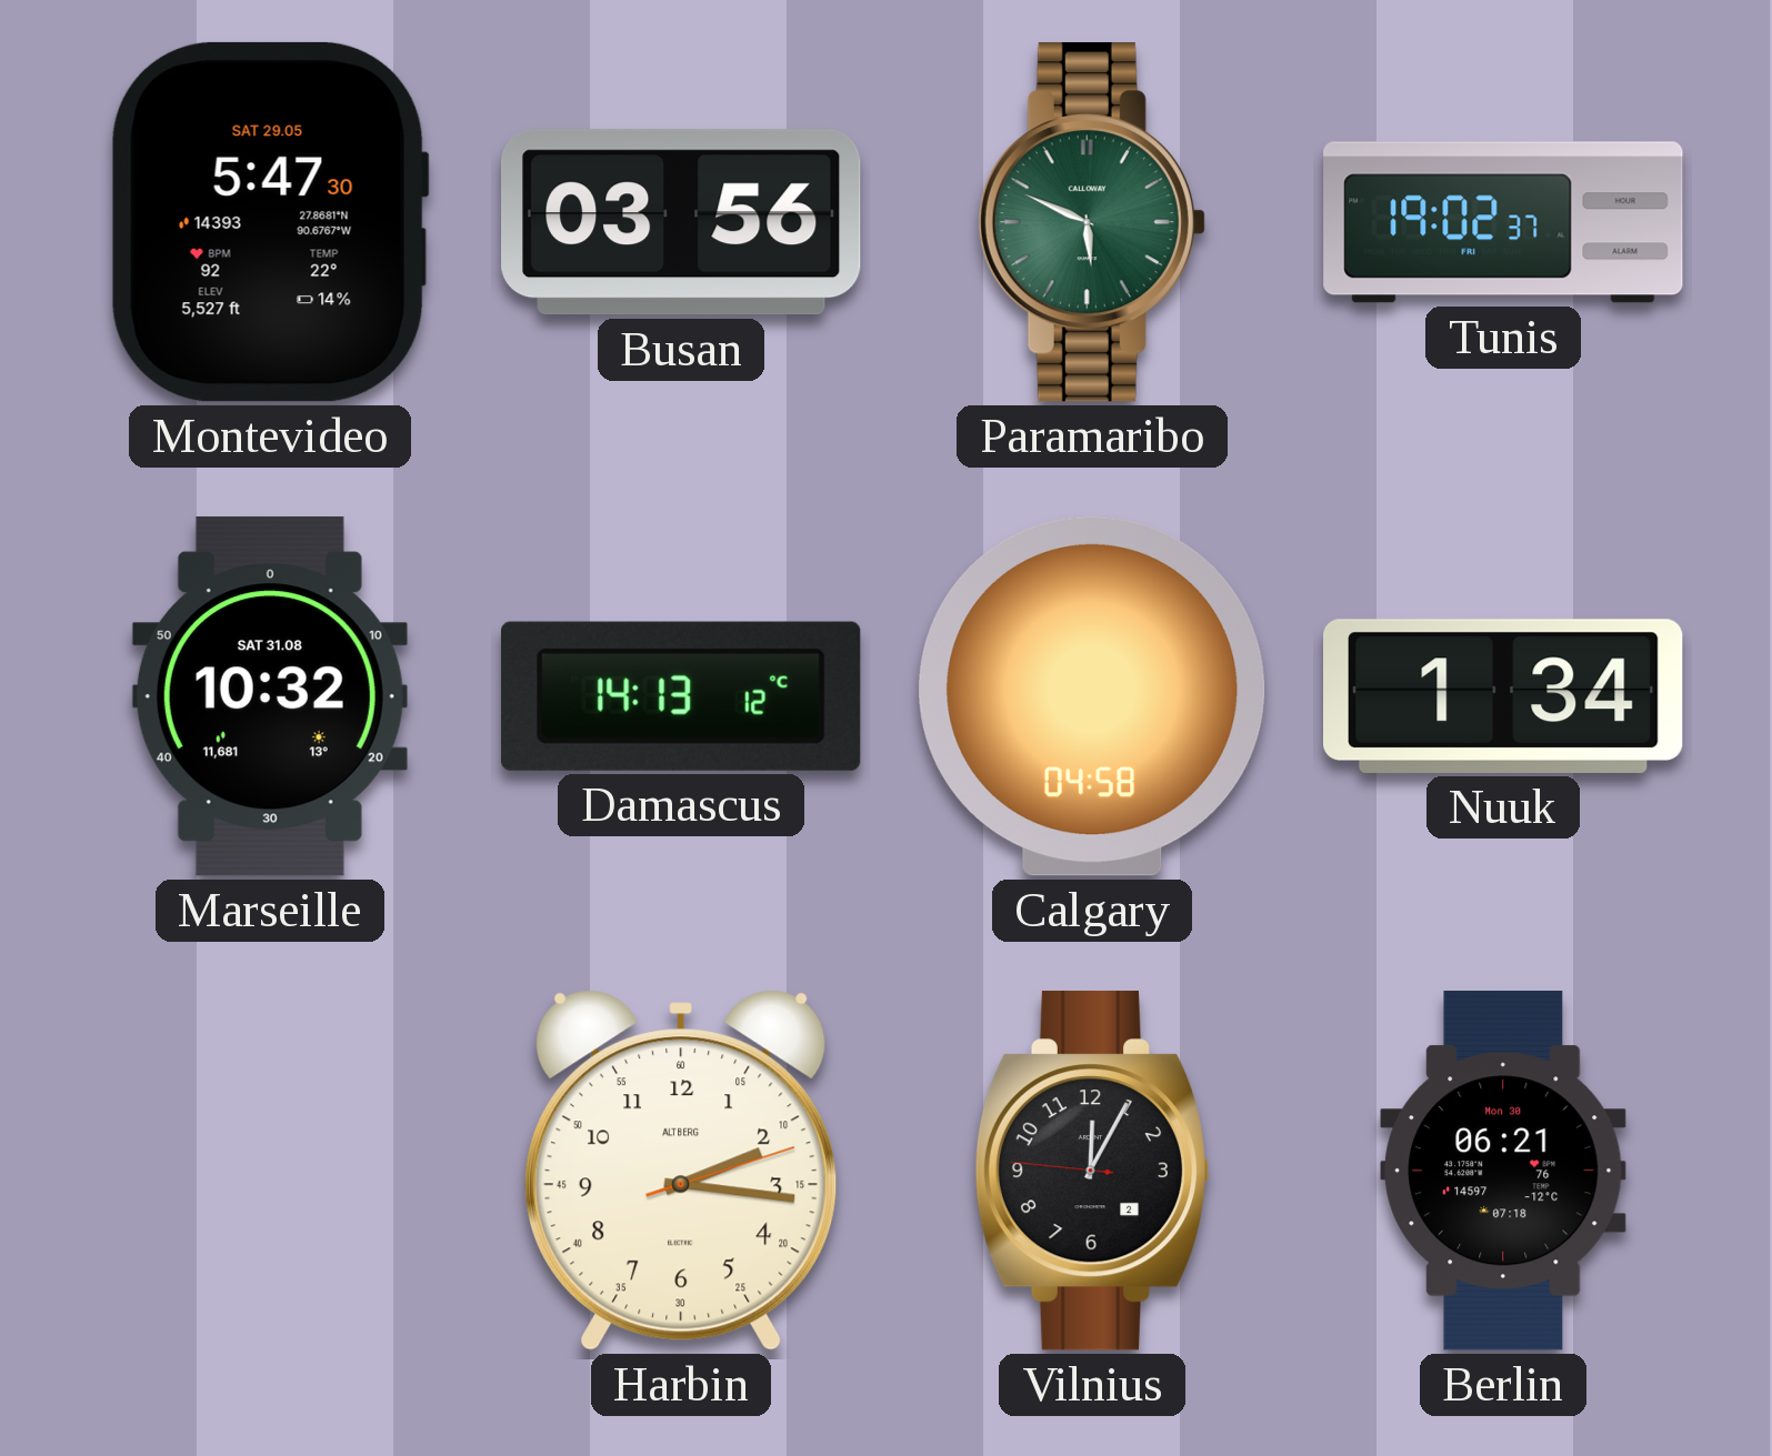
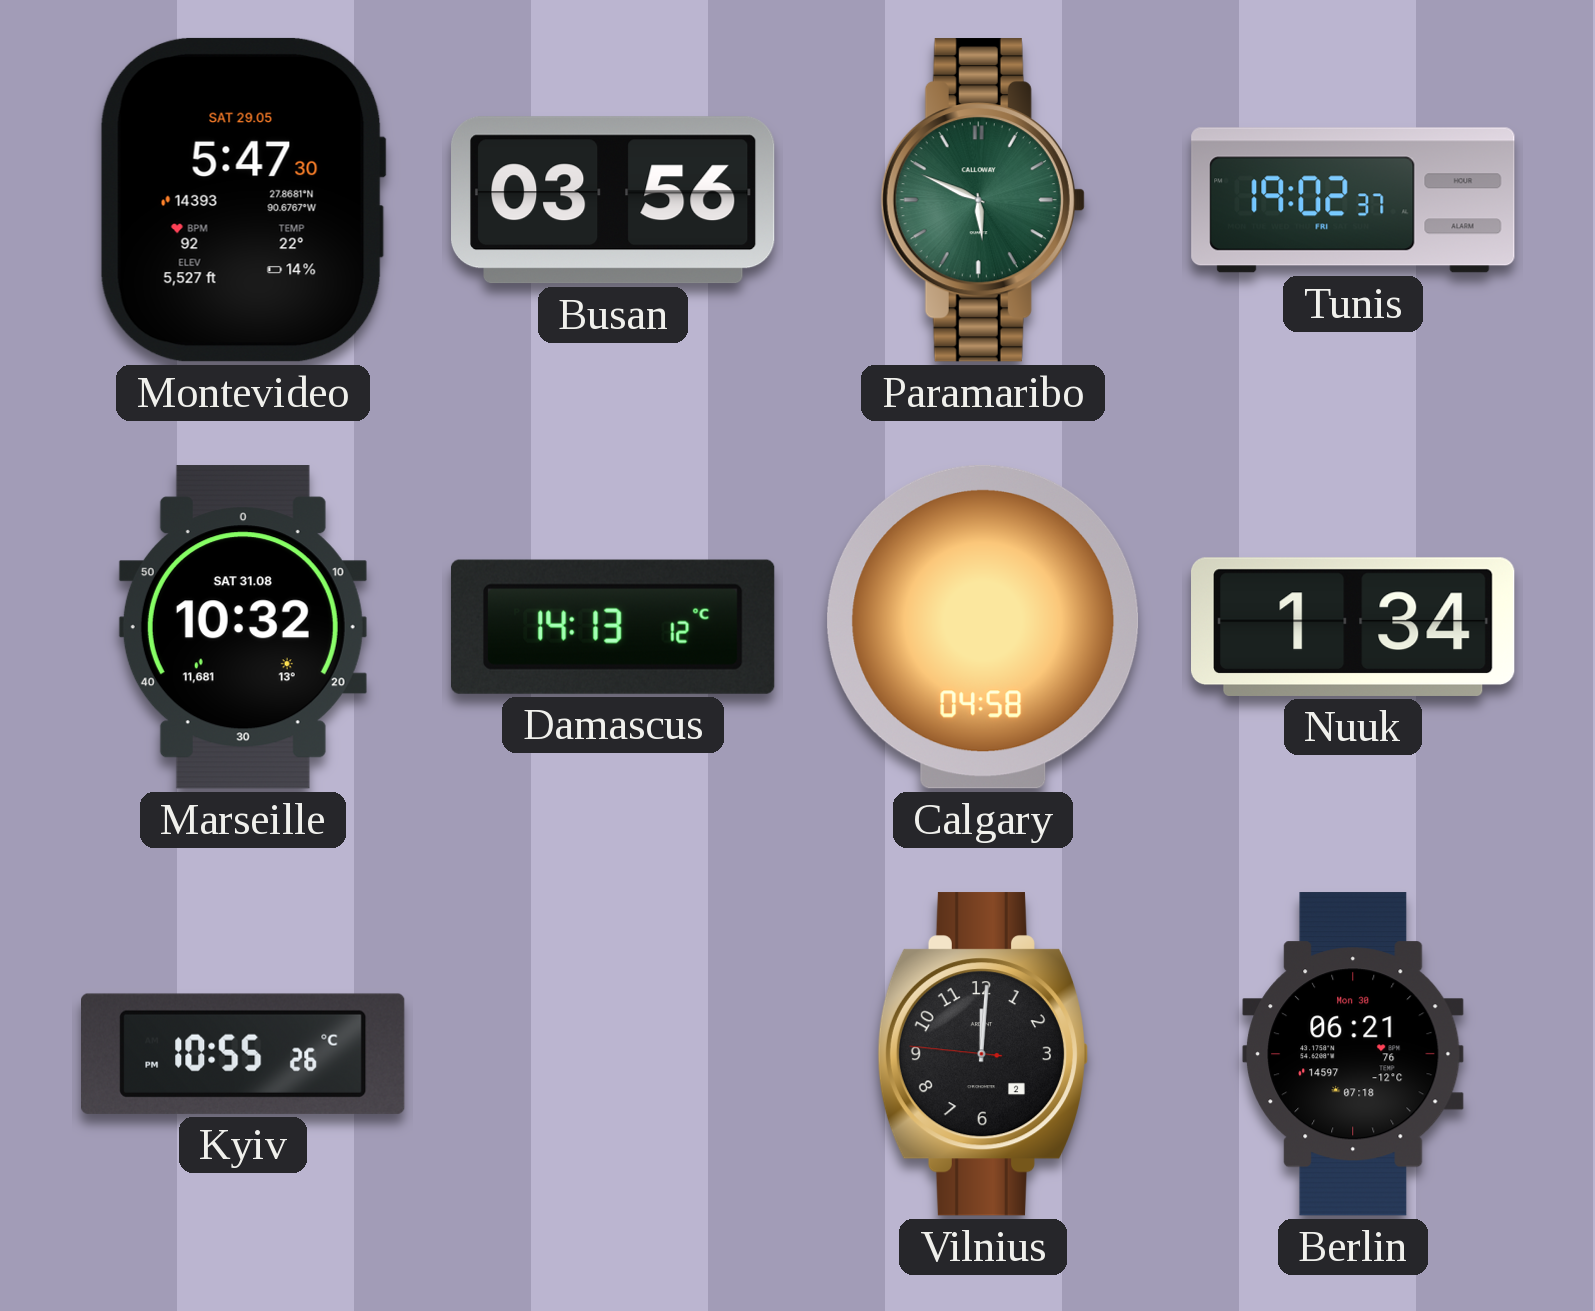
Kyiv: none -> 10:55 (244, 1054)
Harbin: 2:16 -> none (681, 1171)
Vilnius: 12:04 -> 12:00 (983, 1054)
